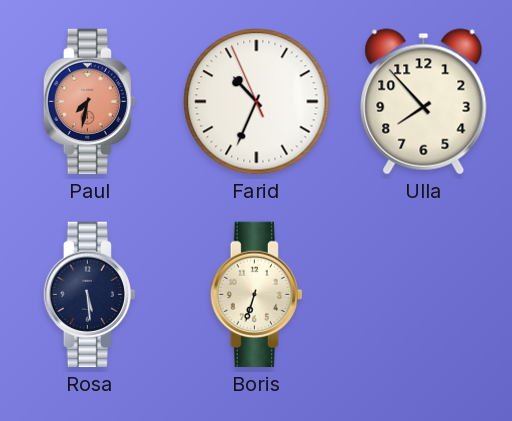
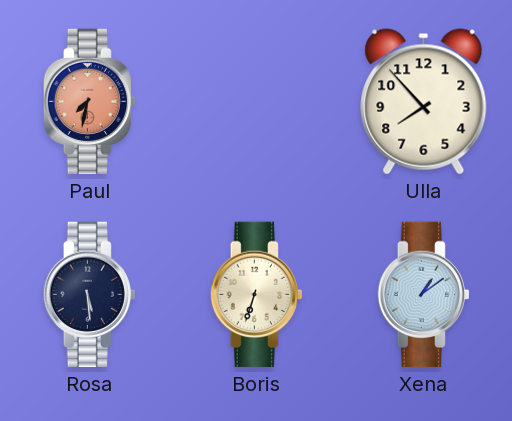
Farid: 10:33 -> none (257, 102)
Xena: none -> 1:09 (423, 295)
